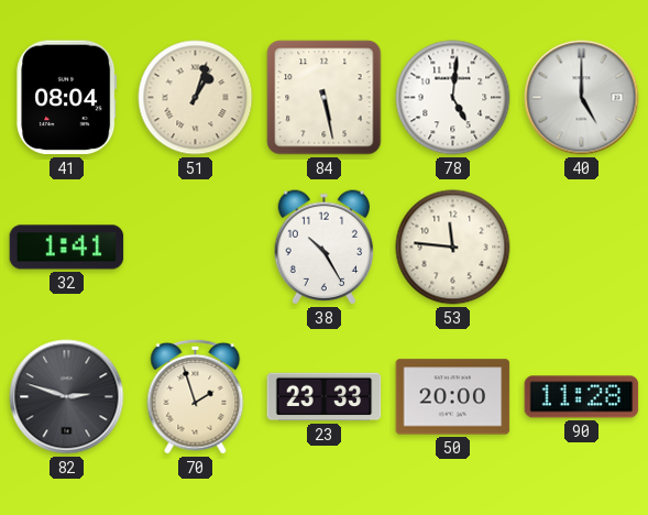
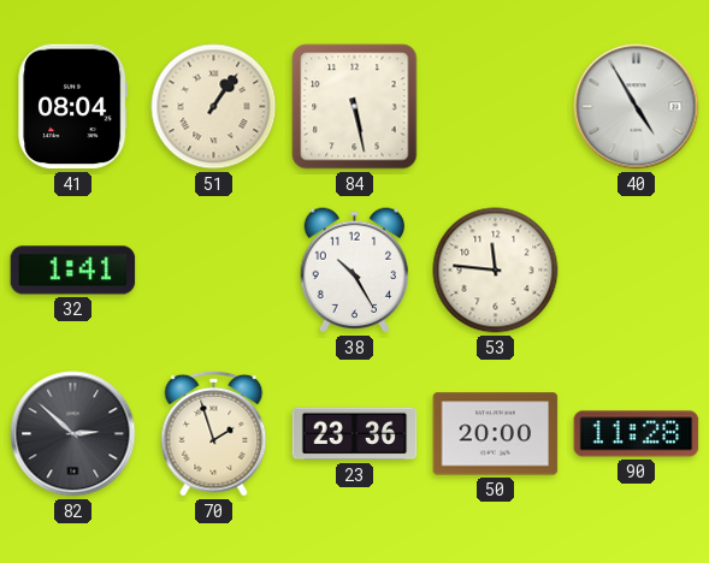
51: 1:03 -> 1:06 (214, 107)
78: 5:01 -> none (453, 98)
40: 5:00 -> 4:55 (637, 107)
82: 2:48 -> 2:52 (73, 434)
23: 23:33 -> 23:36 (355, 434)
